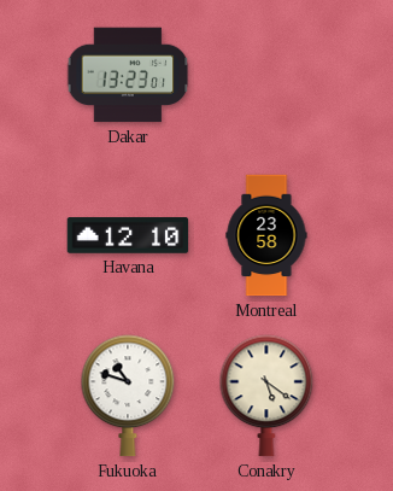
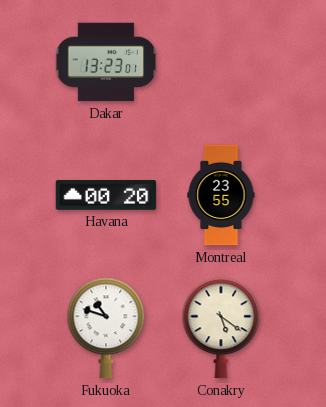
Havana: 12:10 -> 00:20 (106, 195)
Montreal: 23:58 -> 23:55 (221, 195)
